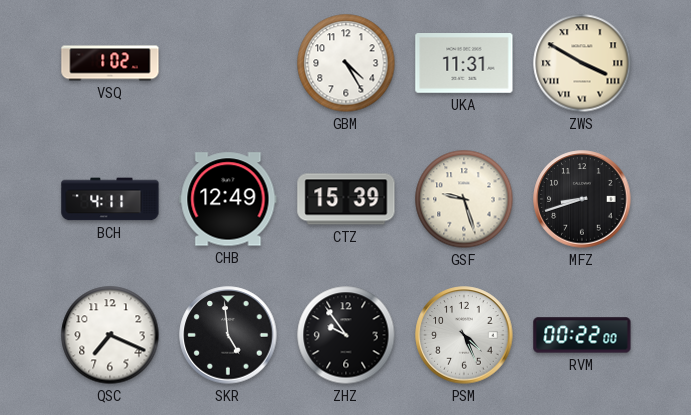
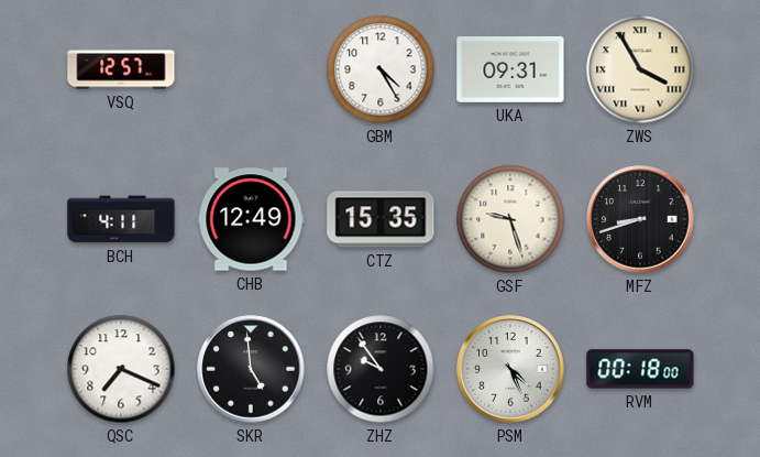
VSQ: 1:02 -> 12:57 (121, 69)
UKA: 11:31 -> 09:31 (510, 70)
ZWS: 3:50 -> 3:55 (640, 69)
CTZ: 15:39 -> 15:35 (381, 219)
RVM: 00:22 -> 00:18 (640, 369)
